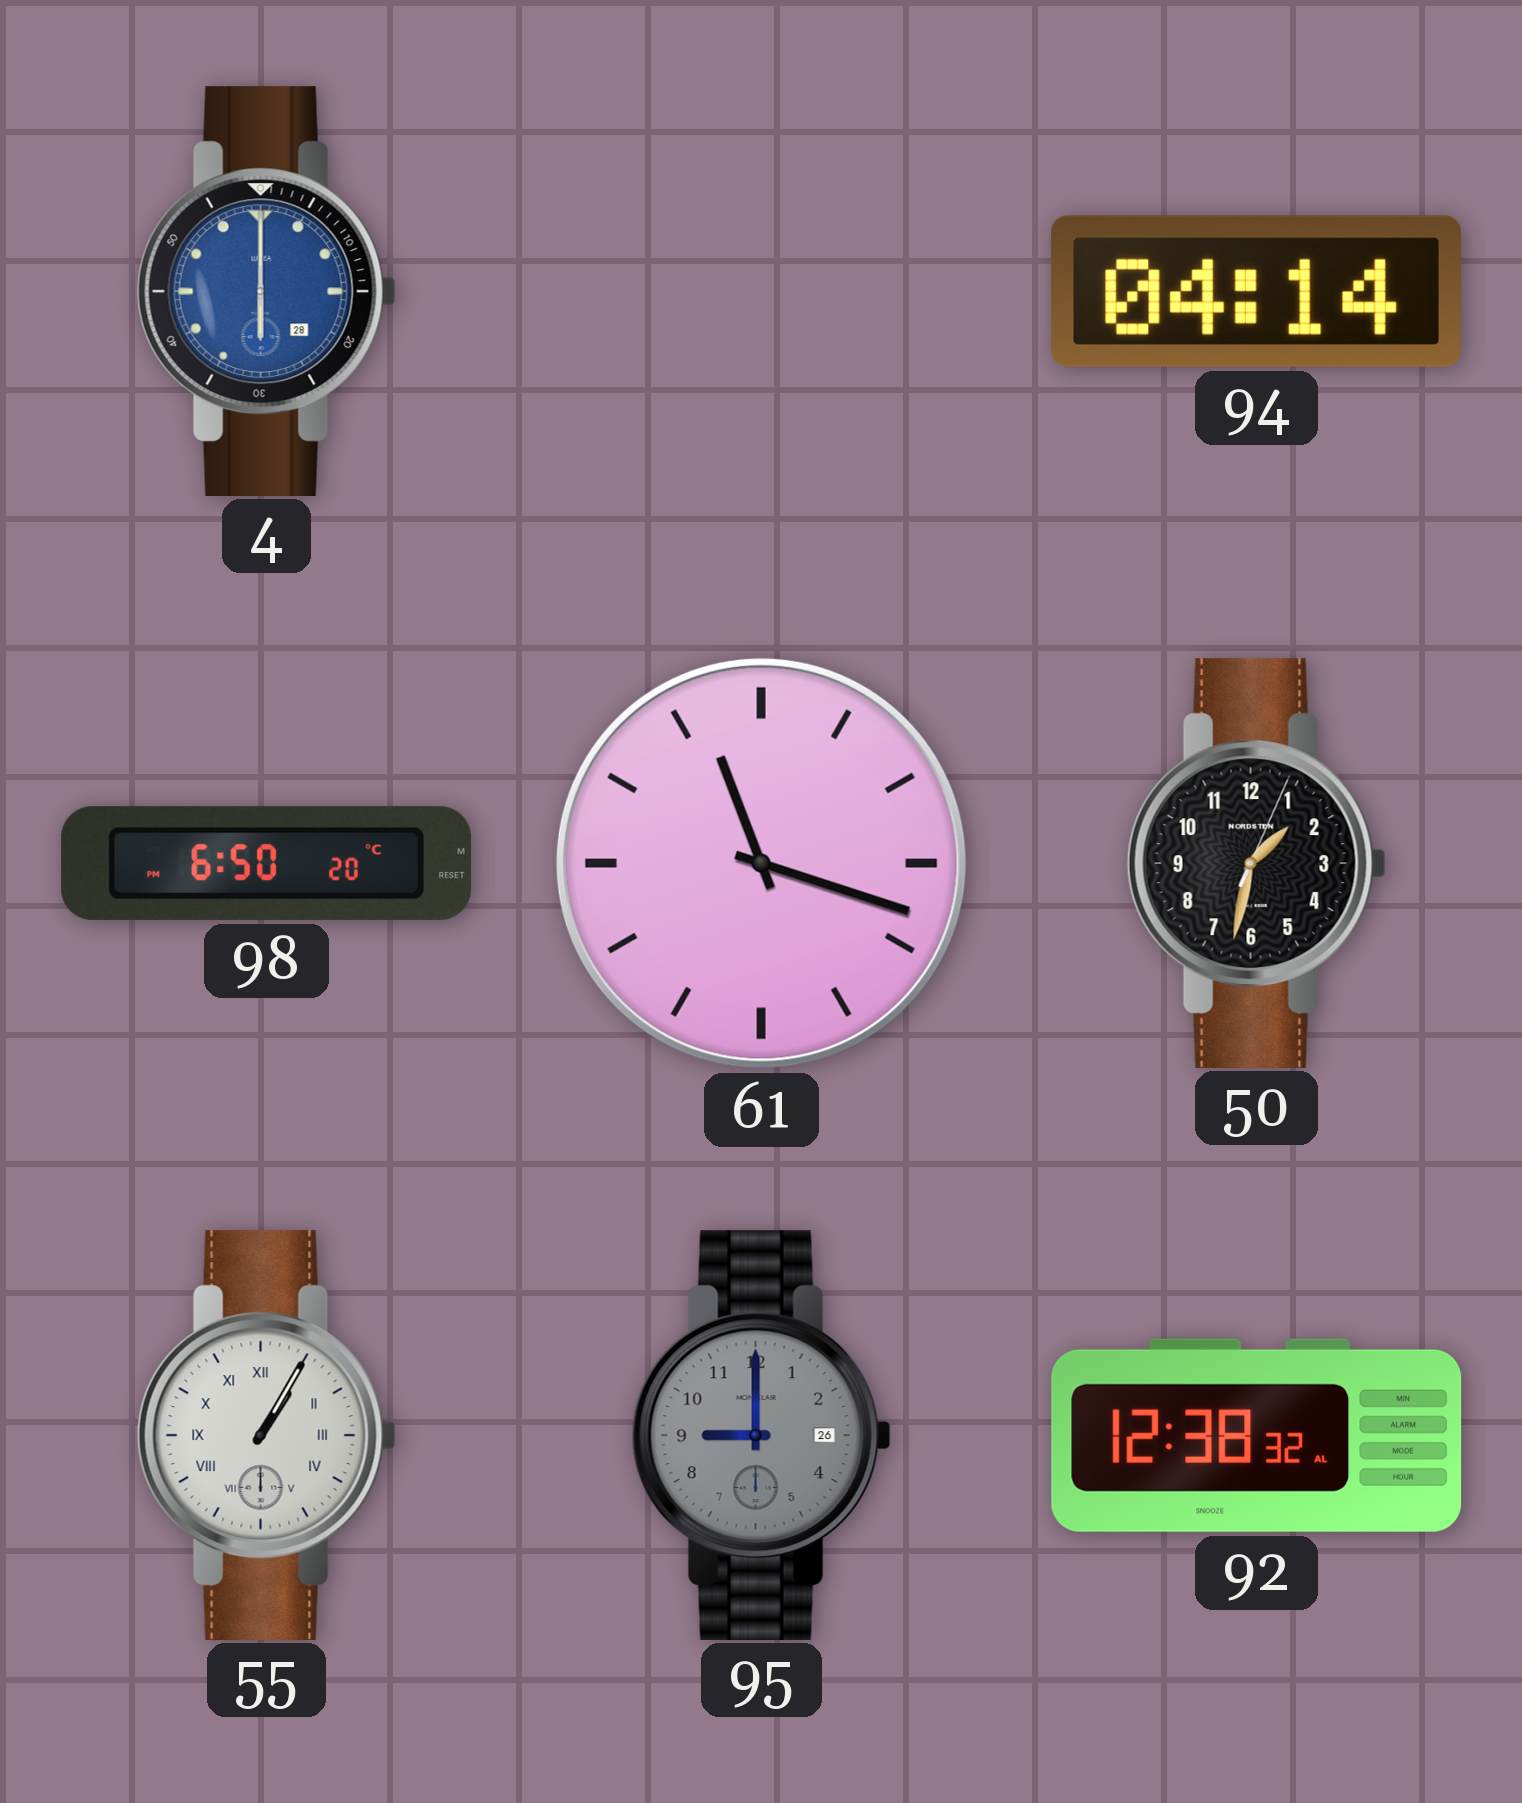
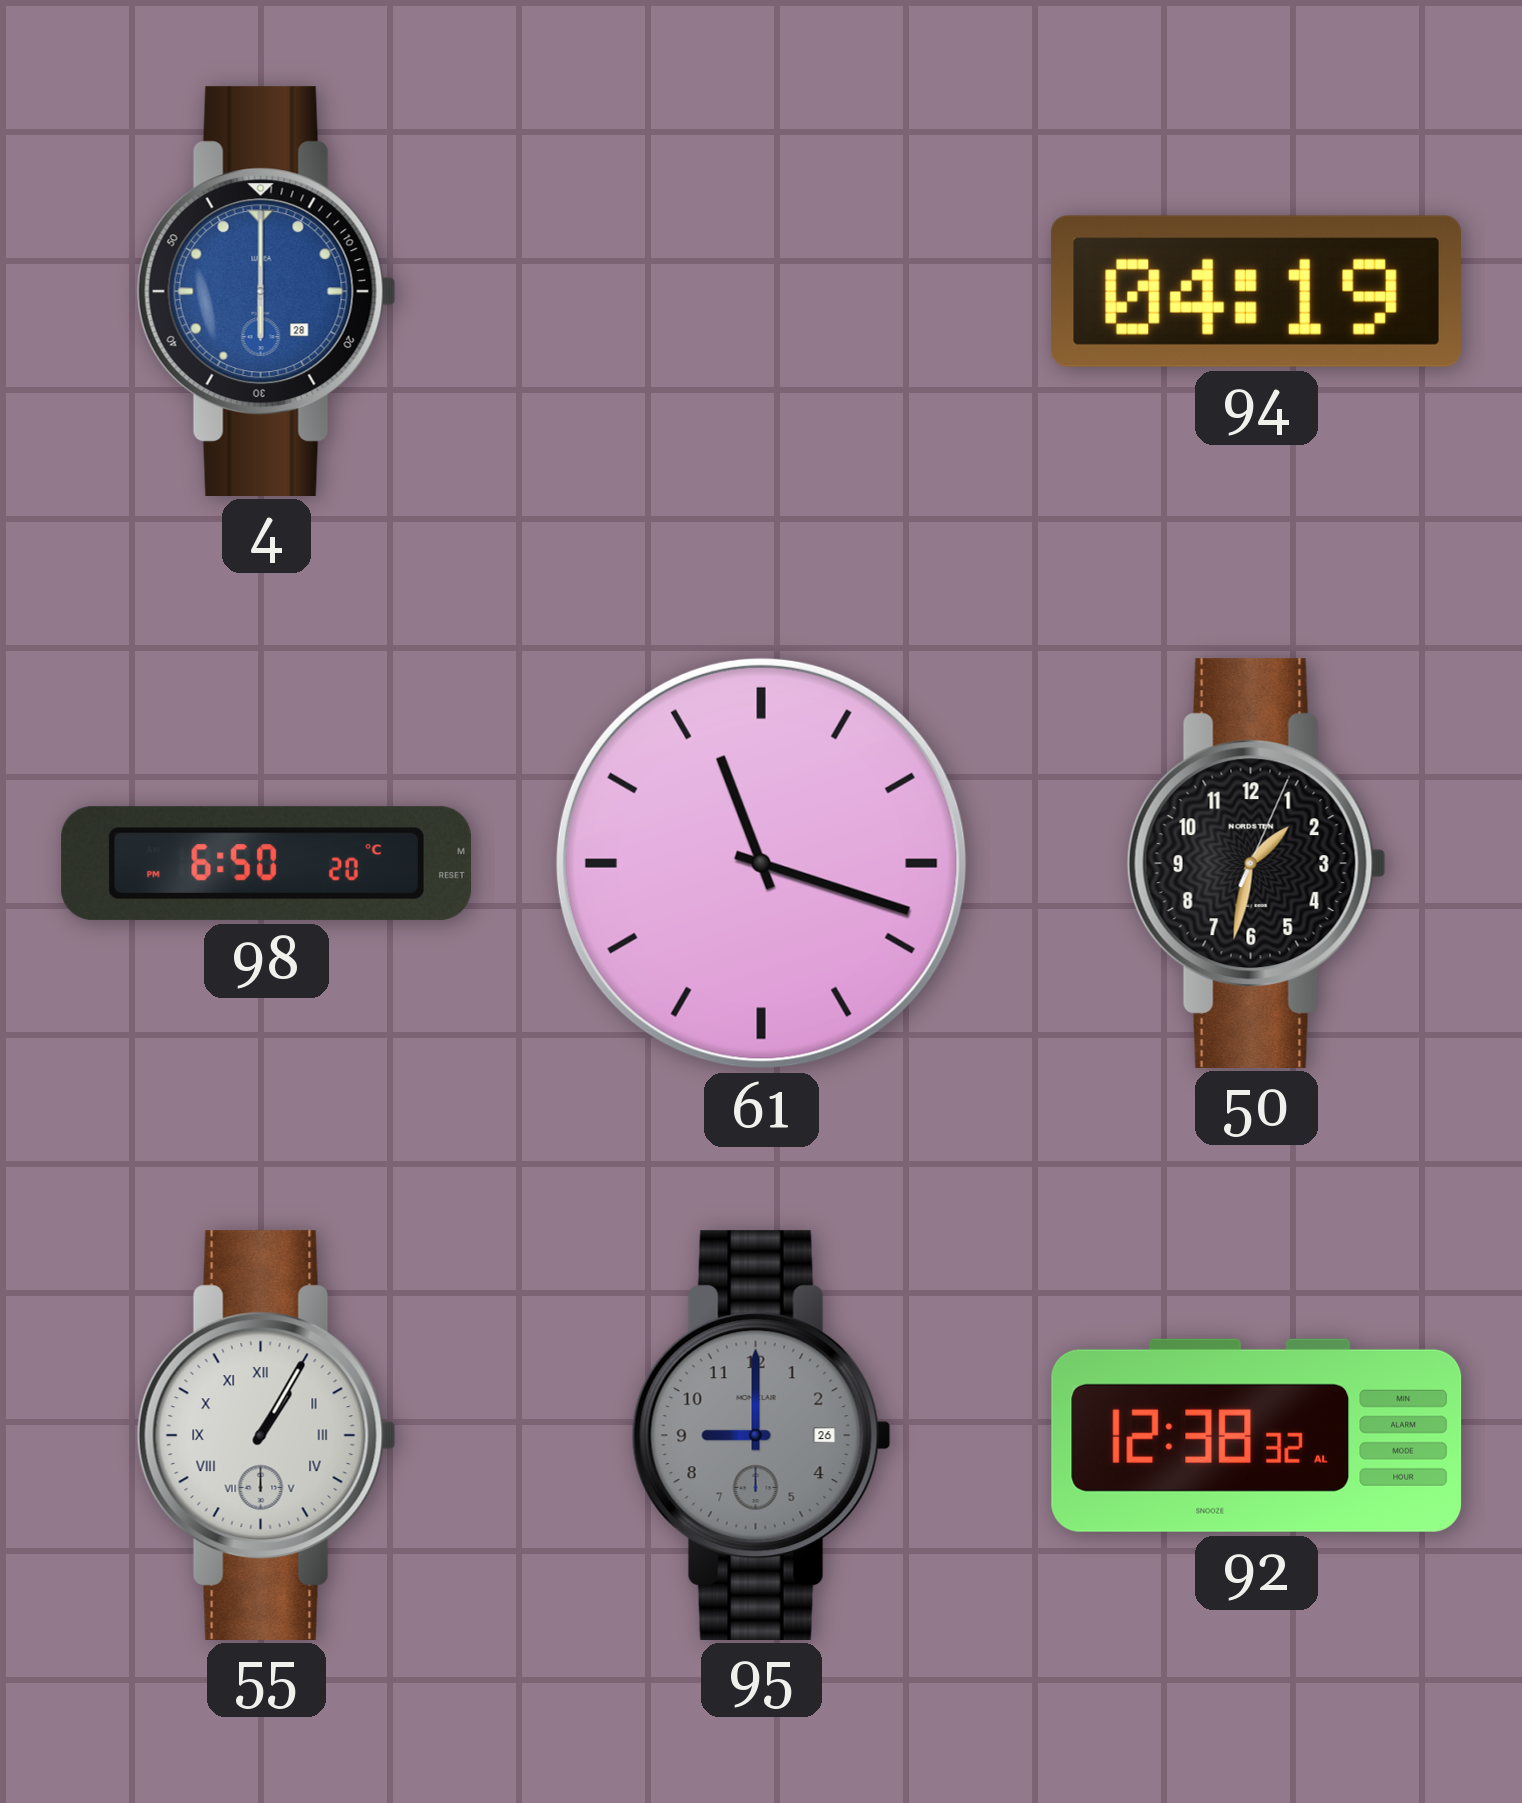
94: 04:14 -> 04:19 (1256, 291)
